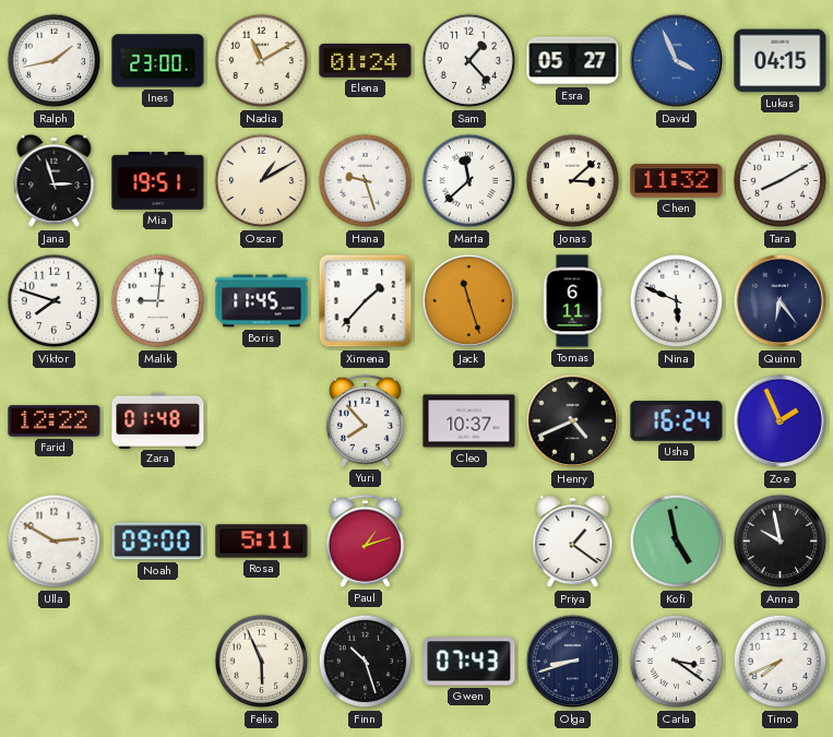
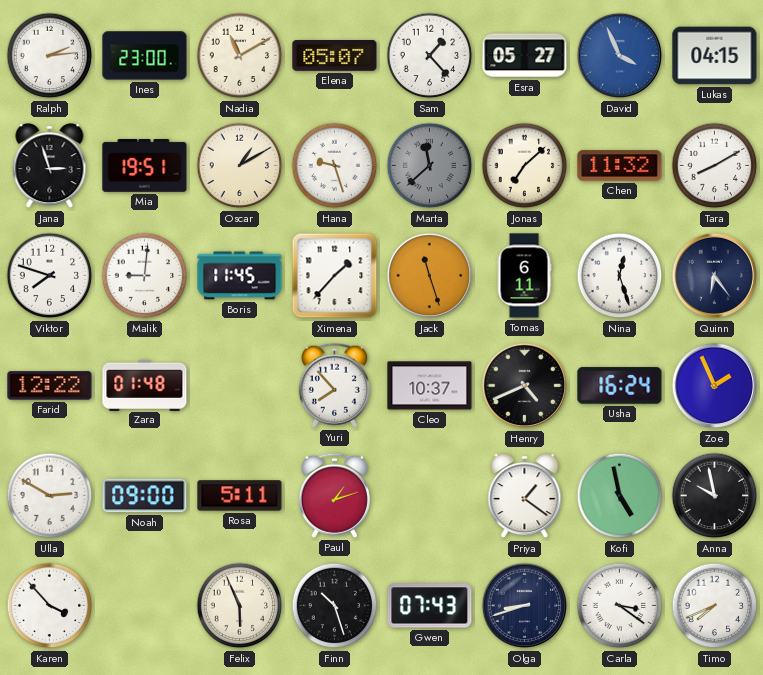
Ralph: 1:43 -> 2:14 (50, 56)
Elena: 01:24 -> 05:07 (335, 56)
Marta dial: white -> grey (430, 166)
Jonas: 3:08 -> 7:08 (525, 166)
Nina: 5:49 -> 12:27 (620, 276)
Karen: none -> 3:53 (50, 606)
